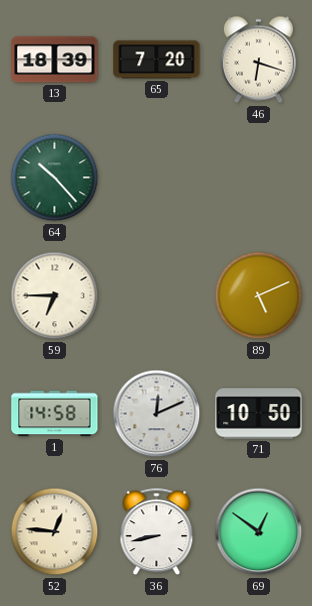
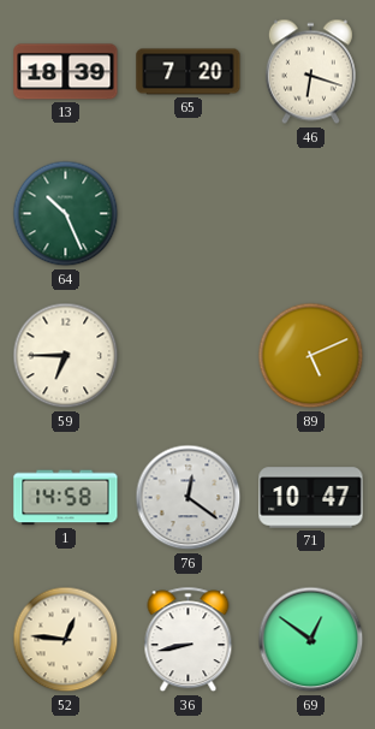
64: 10:23 -> 10:26 (66, 214)
76: 12:11 -> 12:21 (189, 498)
71: 10:50 -> 10:47 (311, 498)
